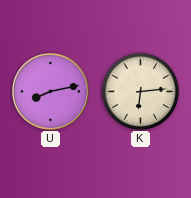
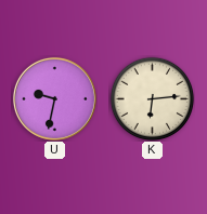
U: 8:13 -> 9:32 (54, 98)
